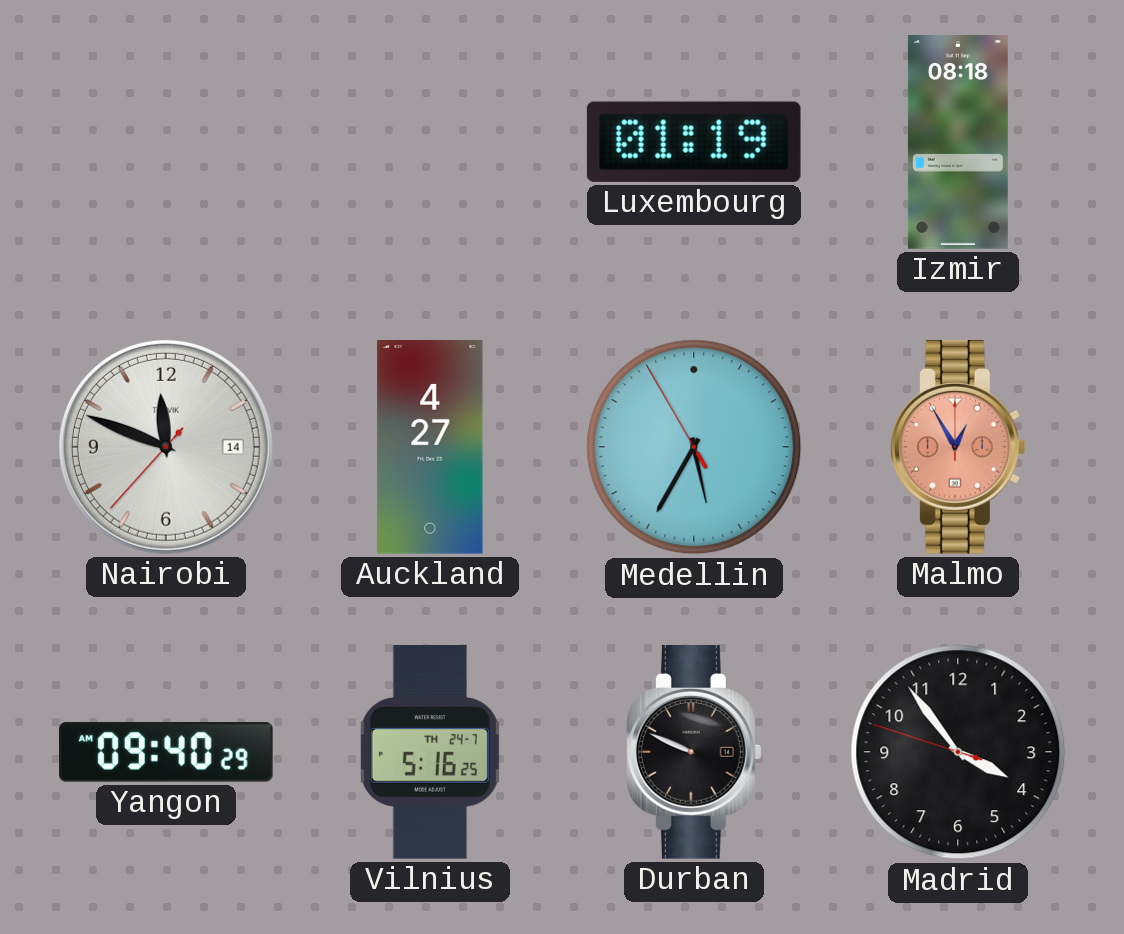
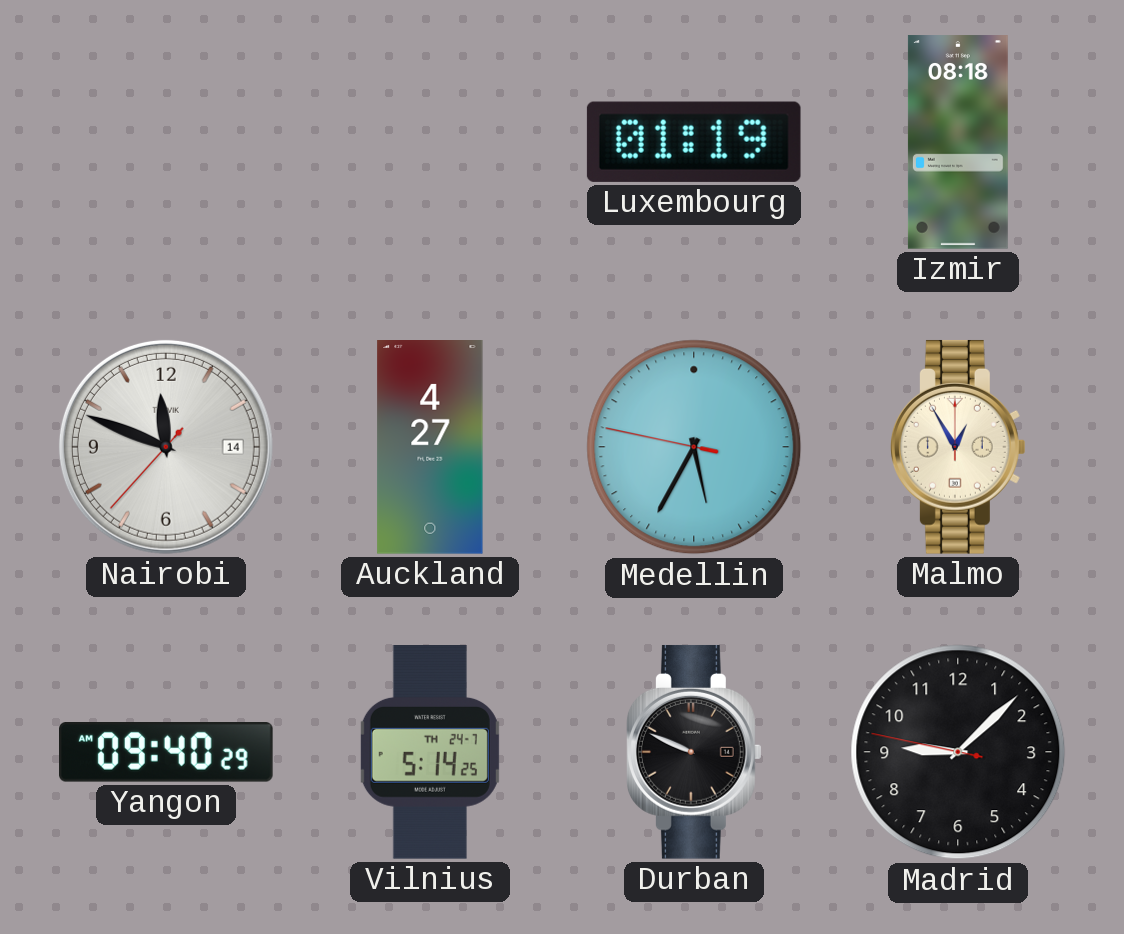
Medellin: 5:34:55 -> 5:34:47 (694, 447)
Malmo dial: salmon -> cream (959, 447)
Vilnius: 5:16 -> 5:14 (430, 753)
Madrid: 3:53 -> 9:07 (958, 752)
